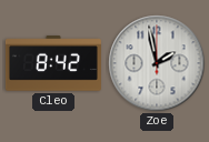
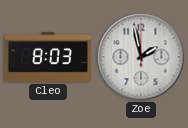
Cleo: 8:42 -> 8:03 (48, 57)
